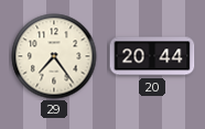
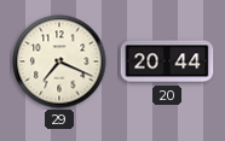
29: 7:24 -> 7:19 (59, 61)
